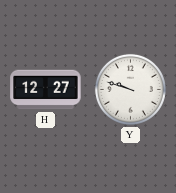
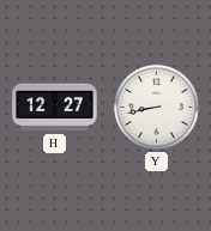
Y: 9:48 -> 8:43 (156, 107)
